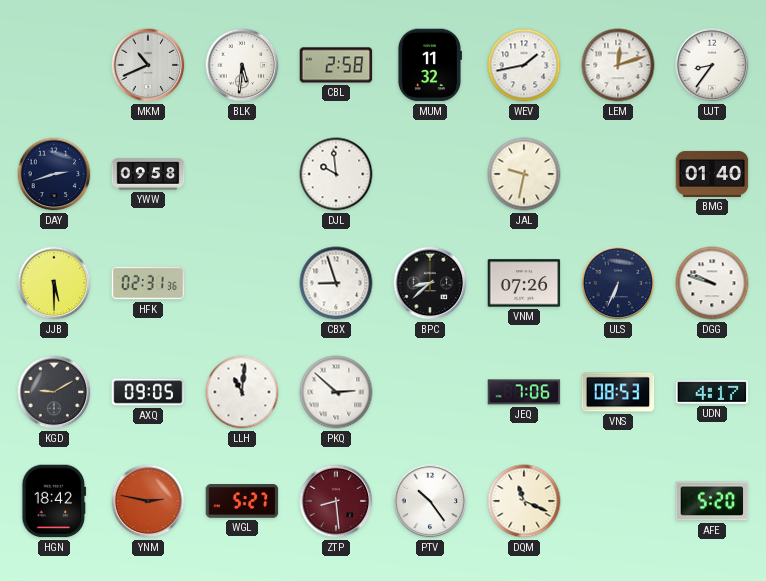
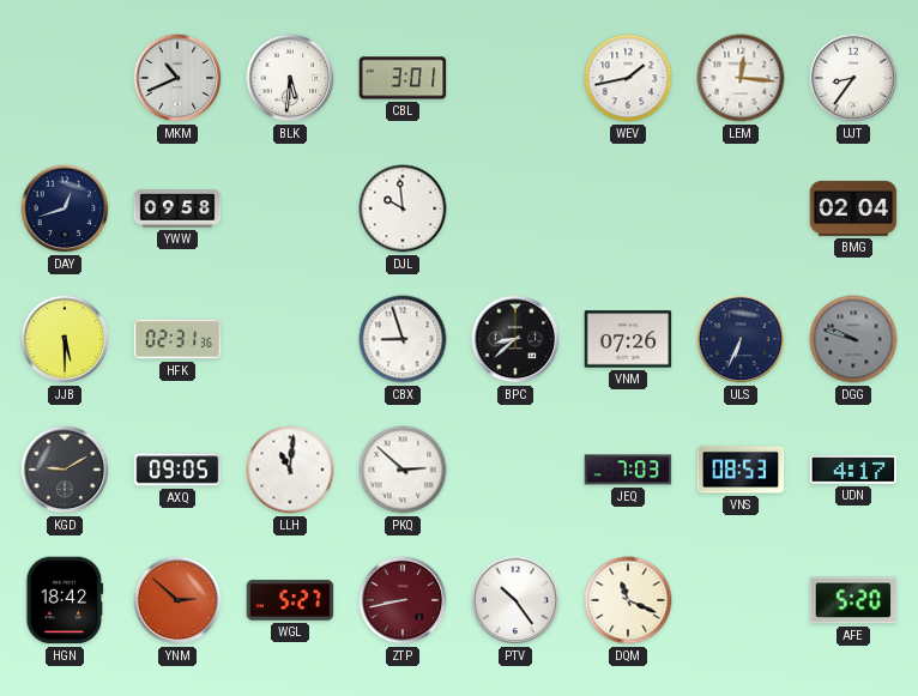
CBL: 2:58 -> 3:01 (403, 78)
MUM: 11:32 -> none (429, 65)
LEM: 12:12 -> 12:16 (741, 78)
DAY: 2:42 -> 12:42 (65, 208)
JAL: 9:32 -> none (524, 174)
BMG: 01:40 -> 02:04 (853, 208)
DGG dial: white -> grey (853, 339)
JEQ: 7:06 -> 7:03 (628, 470)
YNM: 2:47 -> 2:52 (177, 600)
ZTP: 8:29 -> 8:43 (403, 600)
